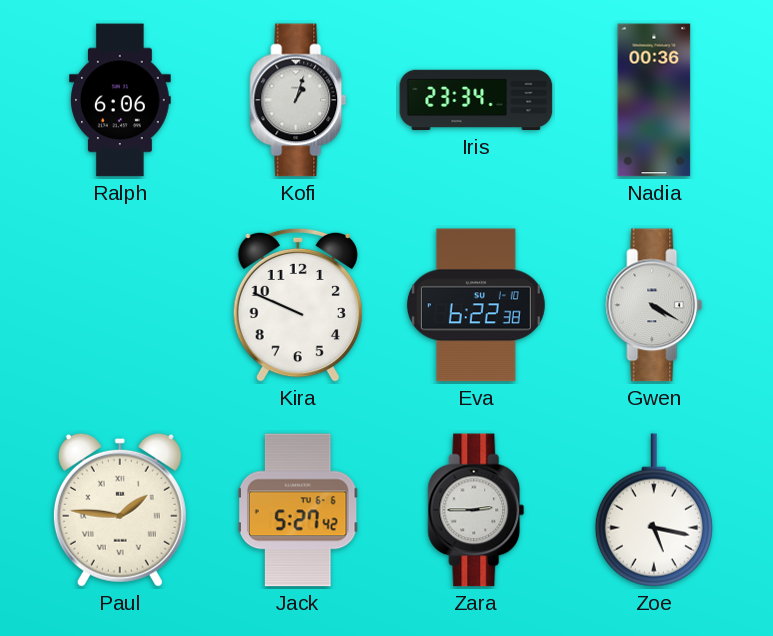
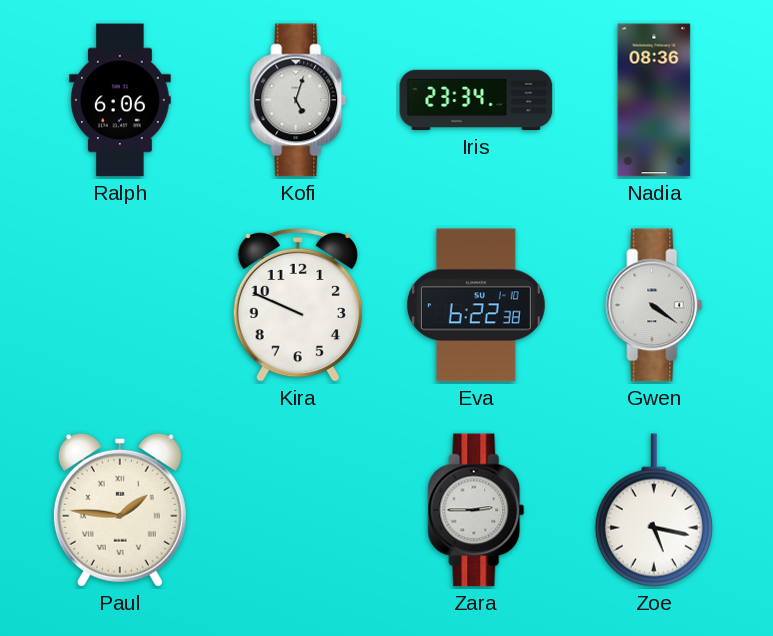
Kofi: 1:03 -> 5:03 (298, 100)
Nadia: 00:36 -> 08:36 (654, 100)
Gwen: 4:20 -> 4:21 (654, 305)
Jack: 5:27 -> none (298, 510)
